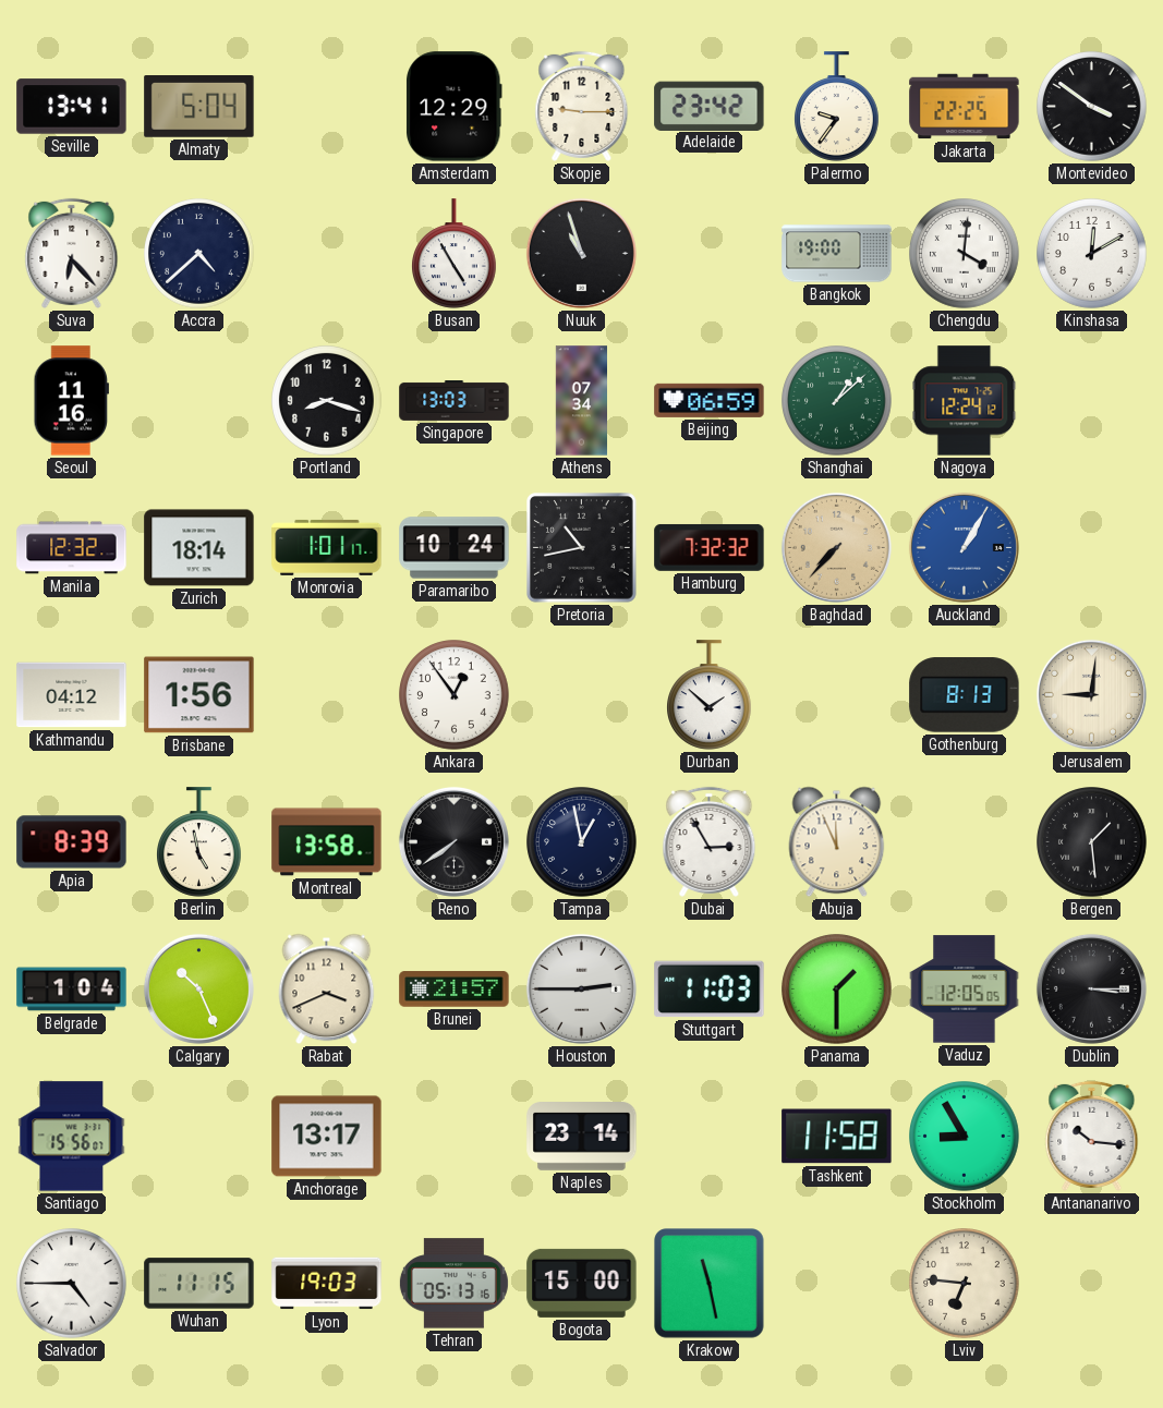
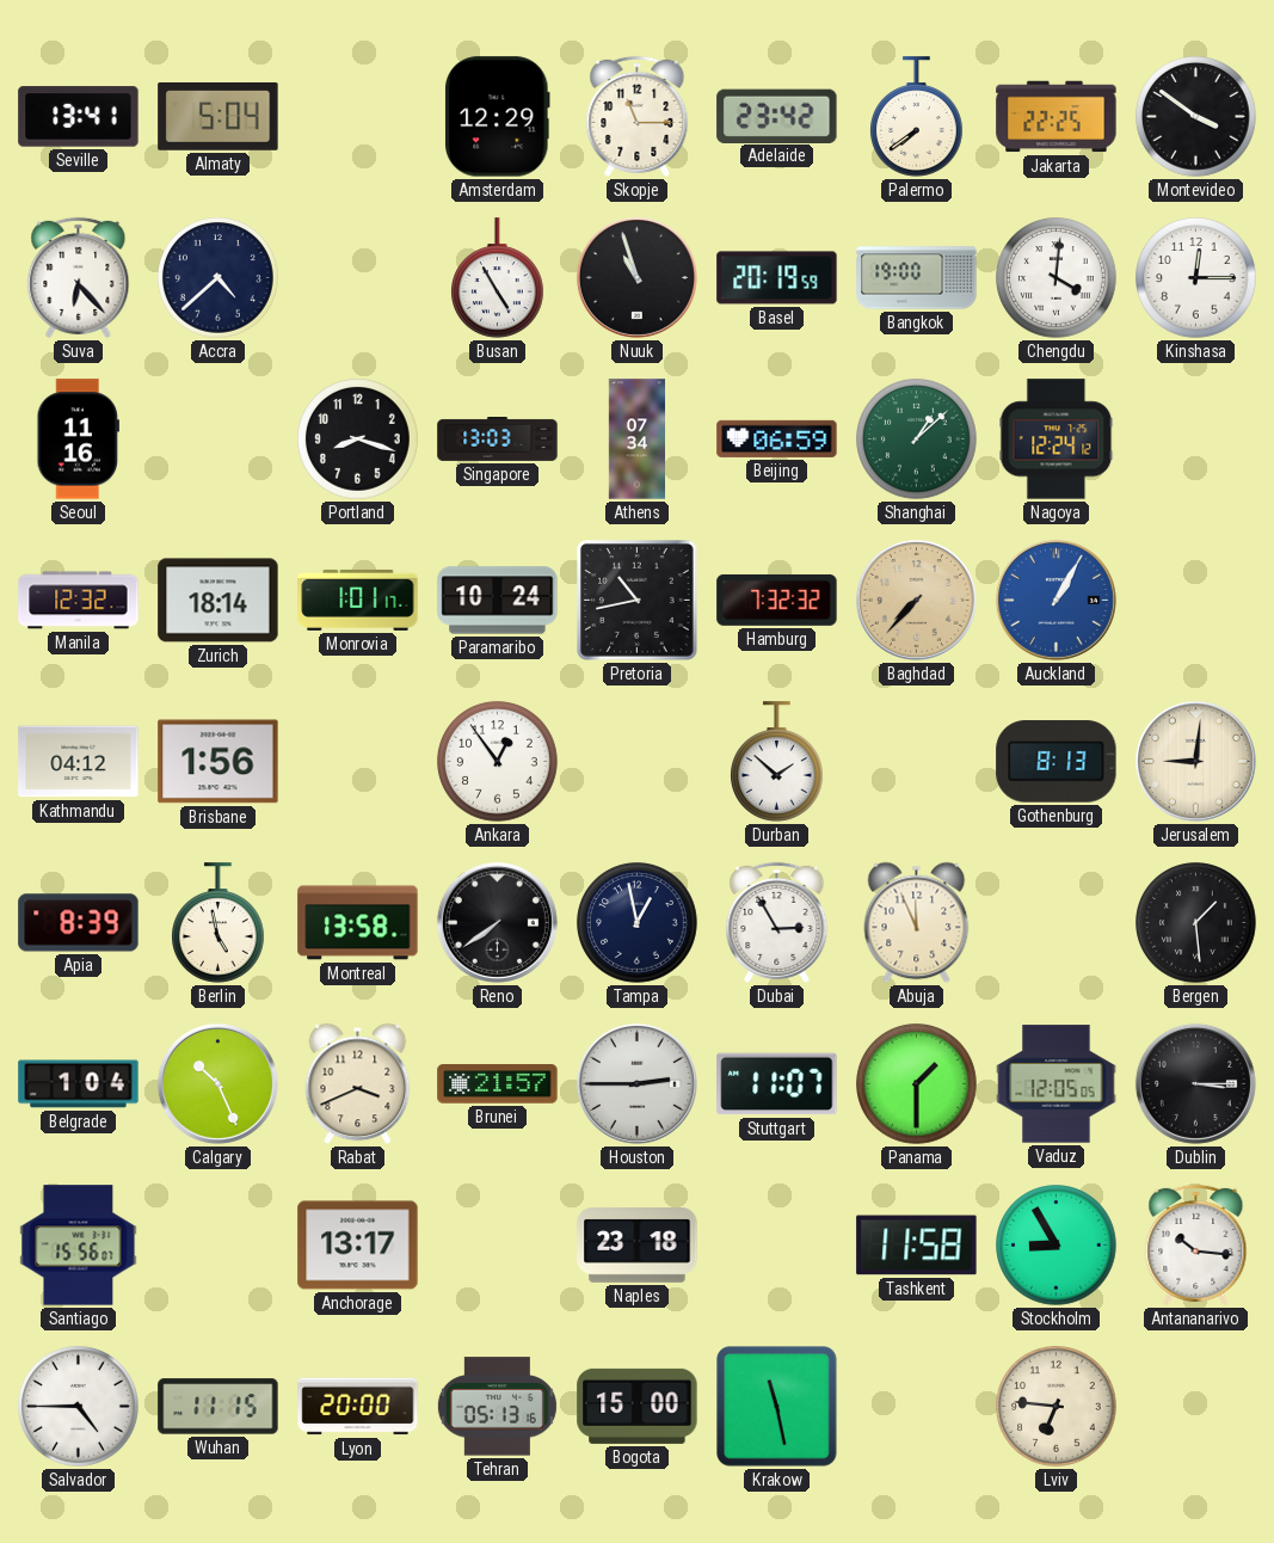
Skopje: 9:15 -> 11:15 (638, 116)
Palermo: 9:36 -> 7:39 (917, 117)
Basel: none -> 20:19 (777, 278)
Kinshasa: 12:10 -> 12:15 (1196, 278)
Stuttgart: 11:03 -> 11:07 (777, 1084)
Naples: 23:14 -> 23:18 (638, 1246)
Lyon: 19:03 -> 20:00 (358, 1407)
